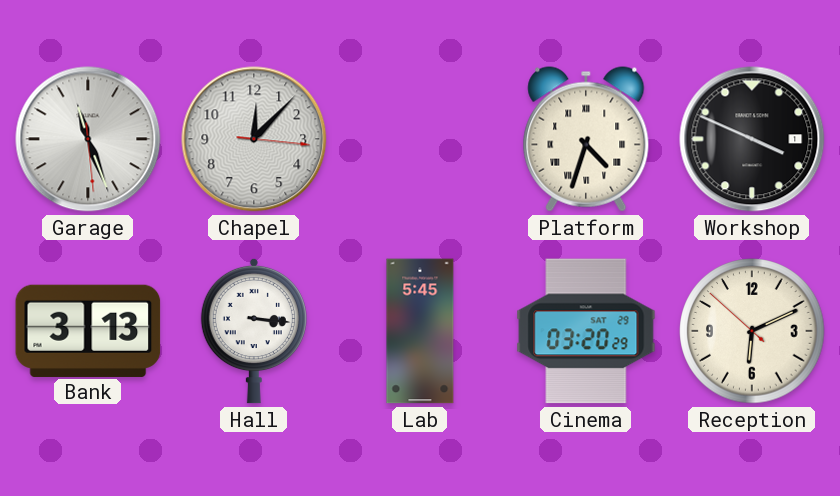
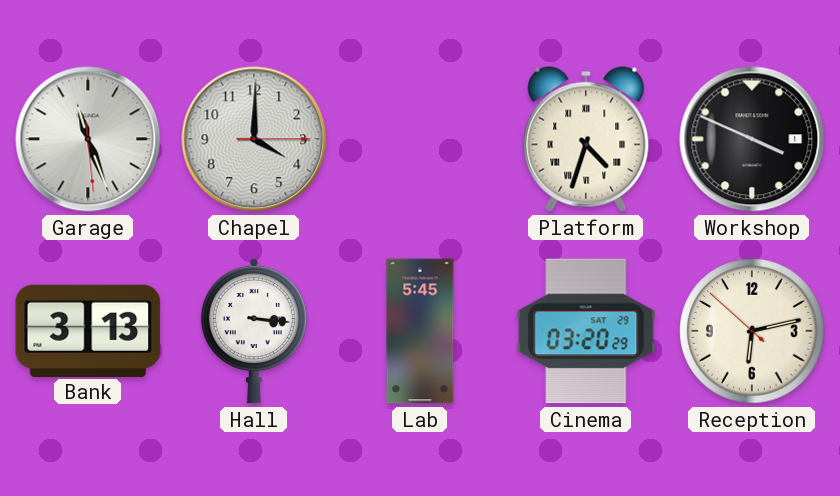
Chapel: 12:07 -> 4:00 (254, 139)
Reception: 6:10 -> 6:12 (752, 331)
